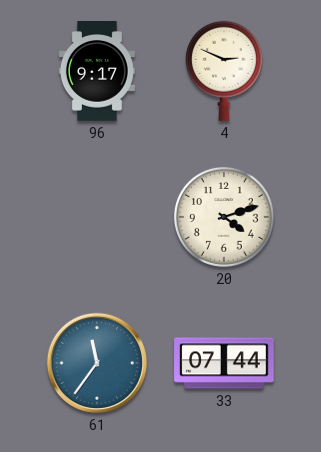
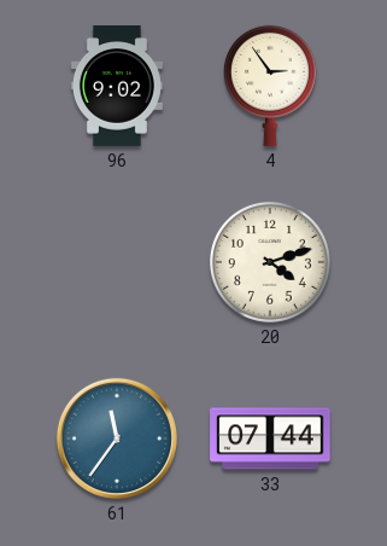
96: 9:17 -> 9:02 (117, 86)
4: 2:49 -> 2:54 (270, 86)
